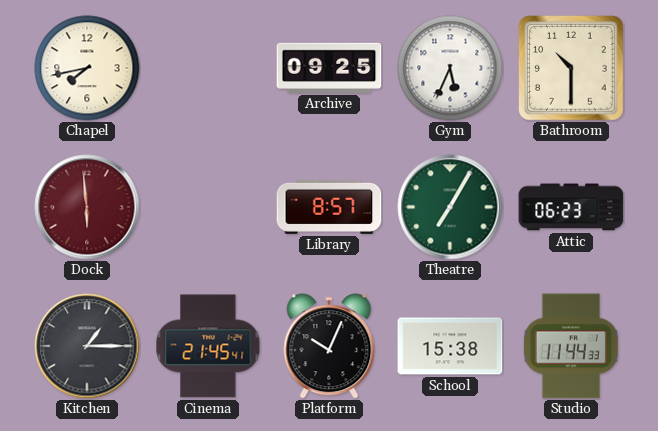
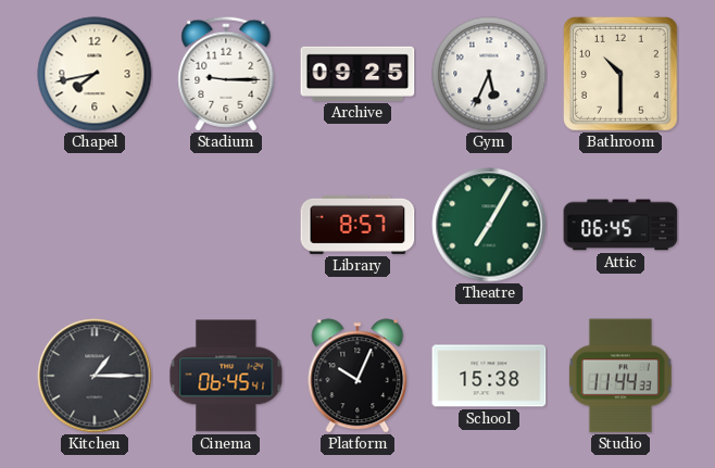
Stadium: none -> 9:15 (226, 74)
Dock: 5:59 -> none (87, 207)
Attic: 06:23 -> 06:45 (620, 225)
Cinema: 21:45 -> 06:45 (226, 376)
